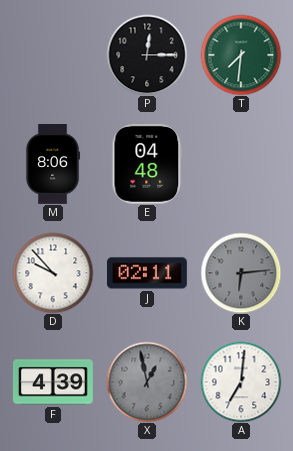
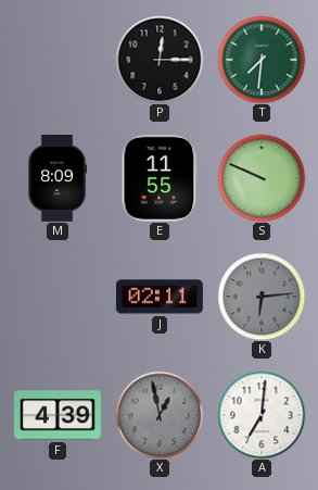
M: 8:06 -> 8:09 (58, 179)
E: 04:48 -> 11:55 (160, 178)
S: none -> 9:49 (262, 178)
D: 9:53 -> none (53, 273)
